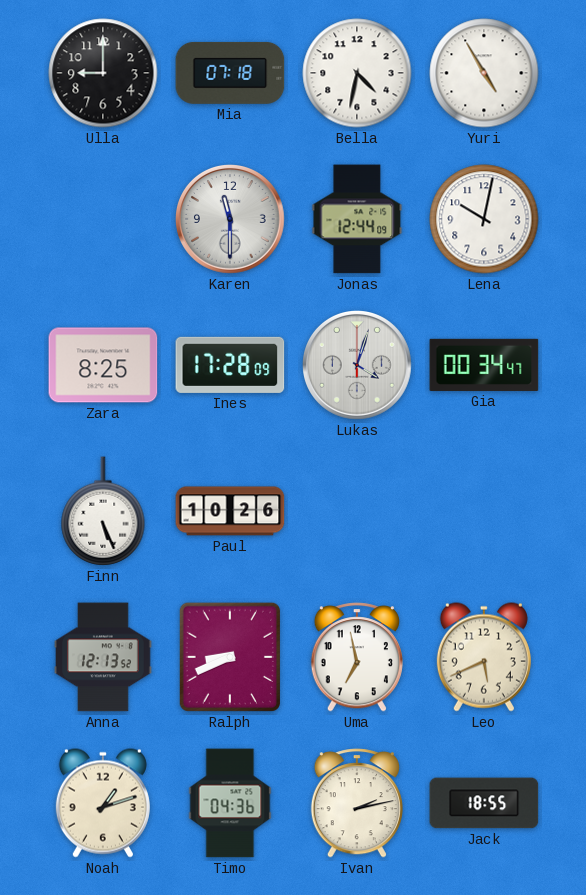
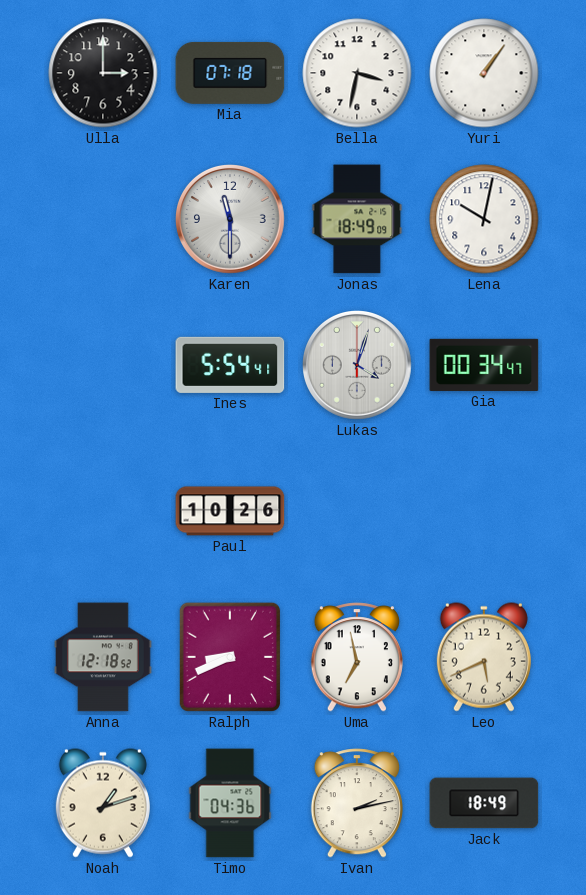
Ulla: 9:00 -> 3:00 (103, 73)
Bella: 4:32 -> 3:32 (357, 73)
Yuri: 4:55 -> 1:06 (484, 73)
Jonas: 12:44 -> 18:49 (357, 219)
Zara: 8:25 -> none (103, 365)
Ines: 17:28 -> 5:54 (230, 365)
Finn: 5:26 -> none (103, 511)
Anna: 12:13 -> 12:18 (104, 657)
Jack: 18:55 -> 18:49 (484, 803)
